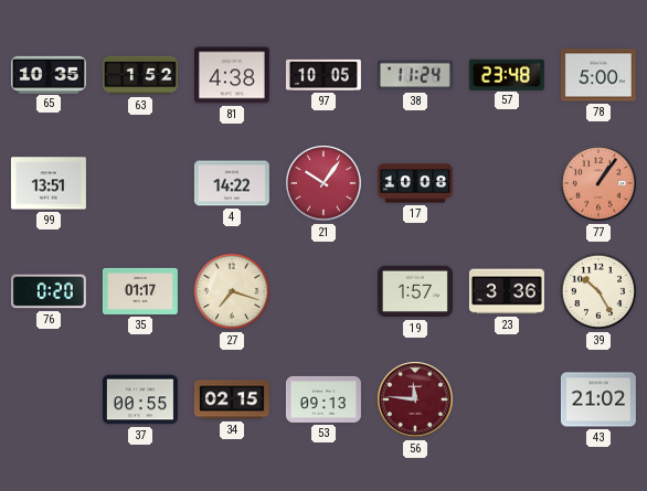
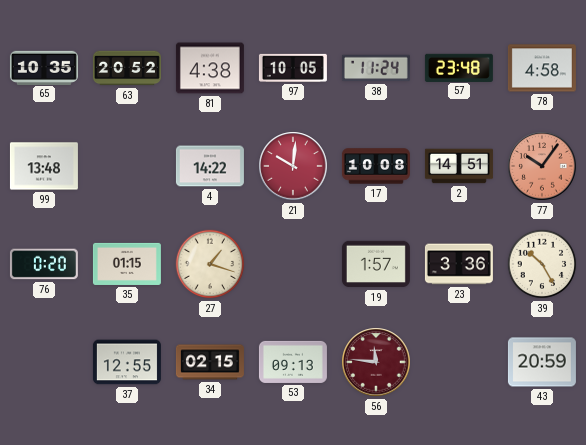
63: 1:52 -> 20:52 (127, 68)
78: 5:00 -> 4:58 (542, 68)
99: 13:51 -> 13:48 (44, 166)
21: 10:06 -> 10:01 (293, 166)
2: none -> 14:51 (459, 166)
77: 1:06 -> 10:06 (542, 166)
35: 01:17 -> 01:15 (127, 264)
27: 7:18 -> 1:18 (210, 264)
37: 00:55 -> 12:55 (127, 362)
43: 21:02 -> 20:59 (542, 362)
